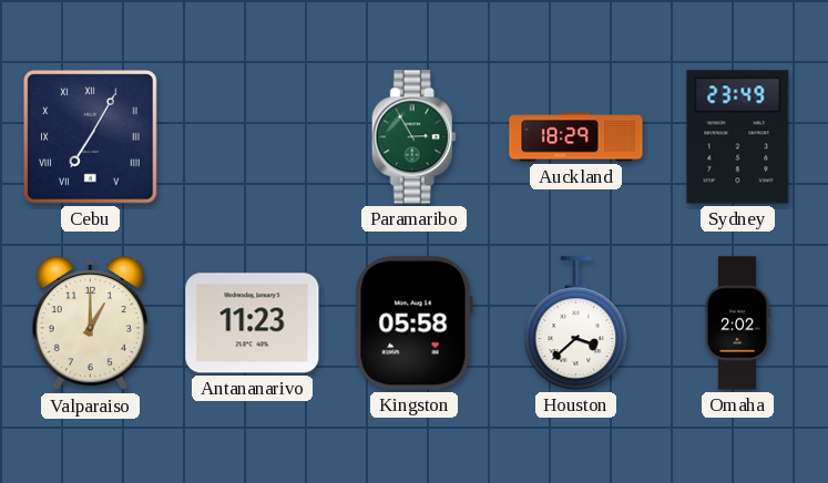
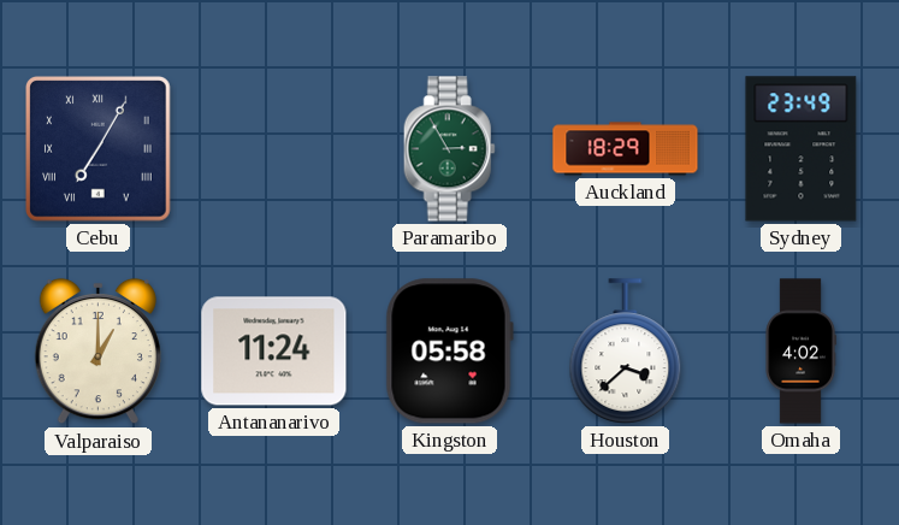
Antananarivo: 11:23 -> 11:24 (274, 352)
Omaha: 2:02 -> 4:02 (800, 352)
